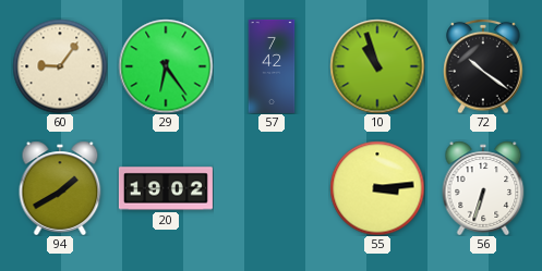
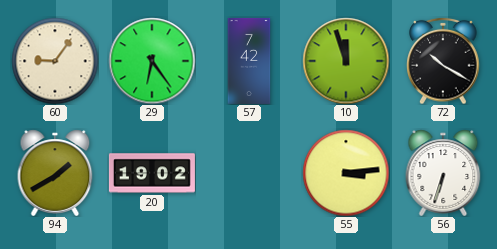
10: 10:57 -> 11:57 (346, 61)
72: 10:21 -> 10:20 (443, 61)
